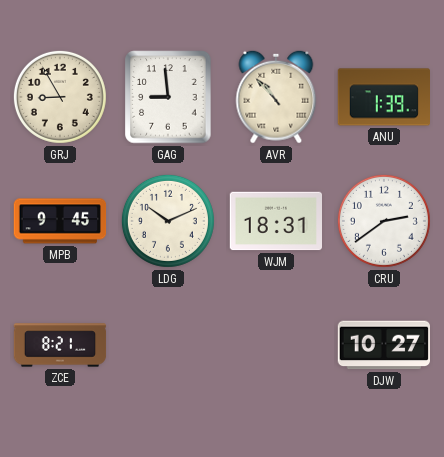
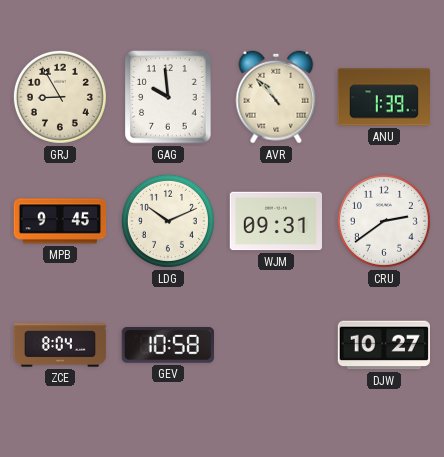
GAG: 8:59 -> 9:59 (168, 97)
WJM: 18:31 -> 09:31 (275, 221)
ZCE: 8:21 -> 8:04 (60, 345)
GEV: none -> 10:58 (168, 346)
